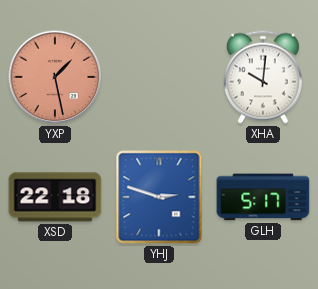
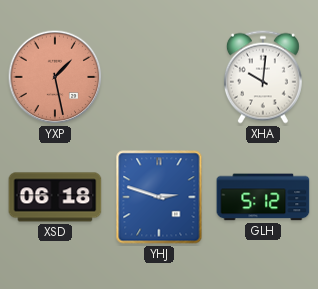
XSD: 22:18 -> 06:18 (55, 197)
GLH: 5:17 -> 5:12 (263, 197)
